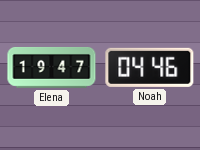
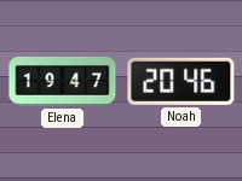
Noah: 04:46 -> 20:46 (181, 81)
